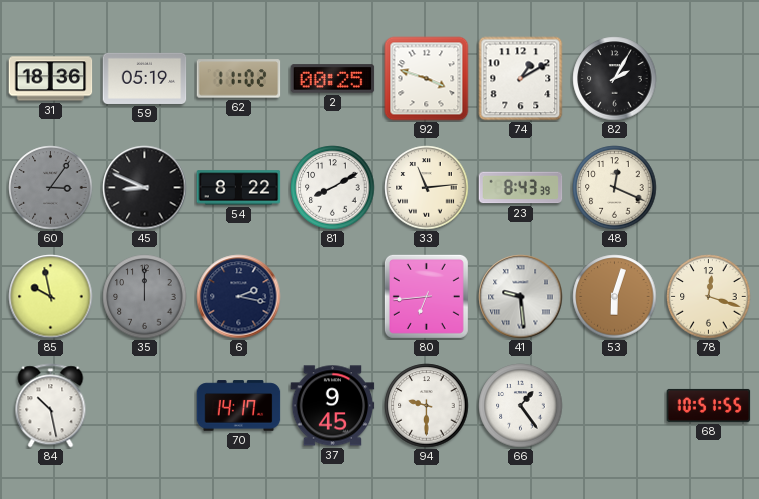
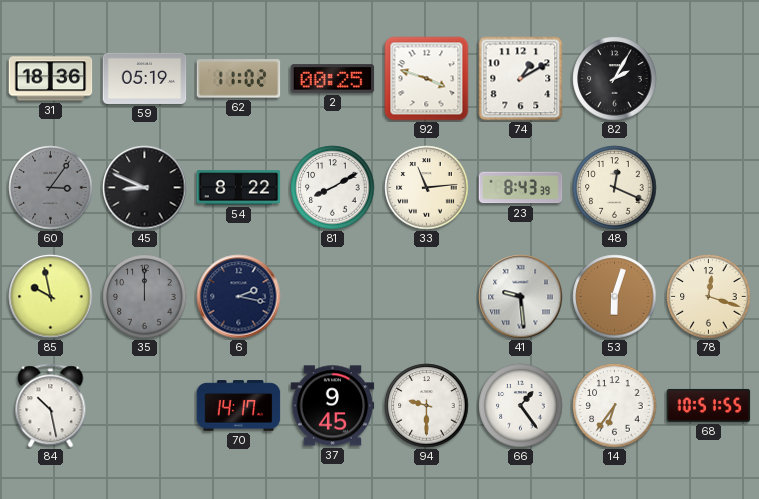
80: 6:44 -> none (426, 296)
14: none -> 6:36 (615, 406)
